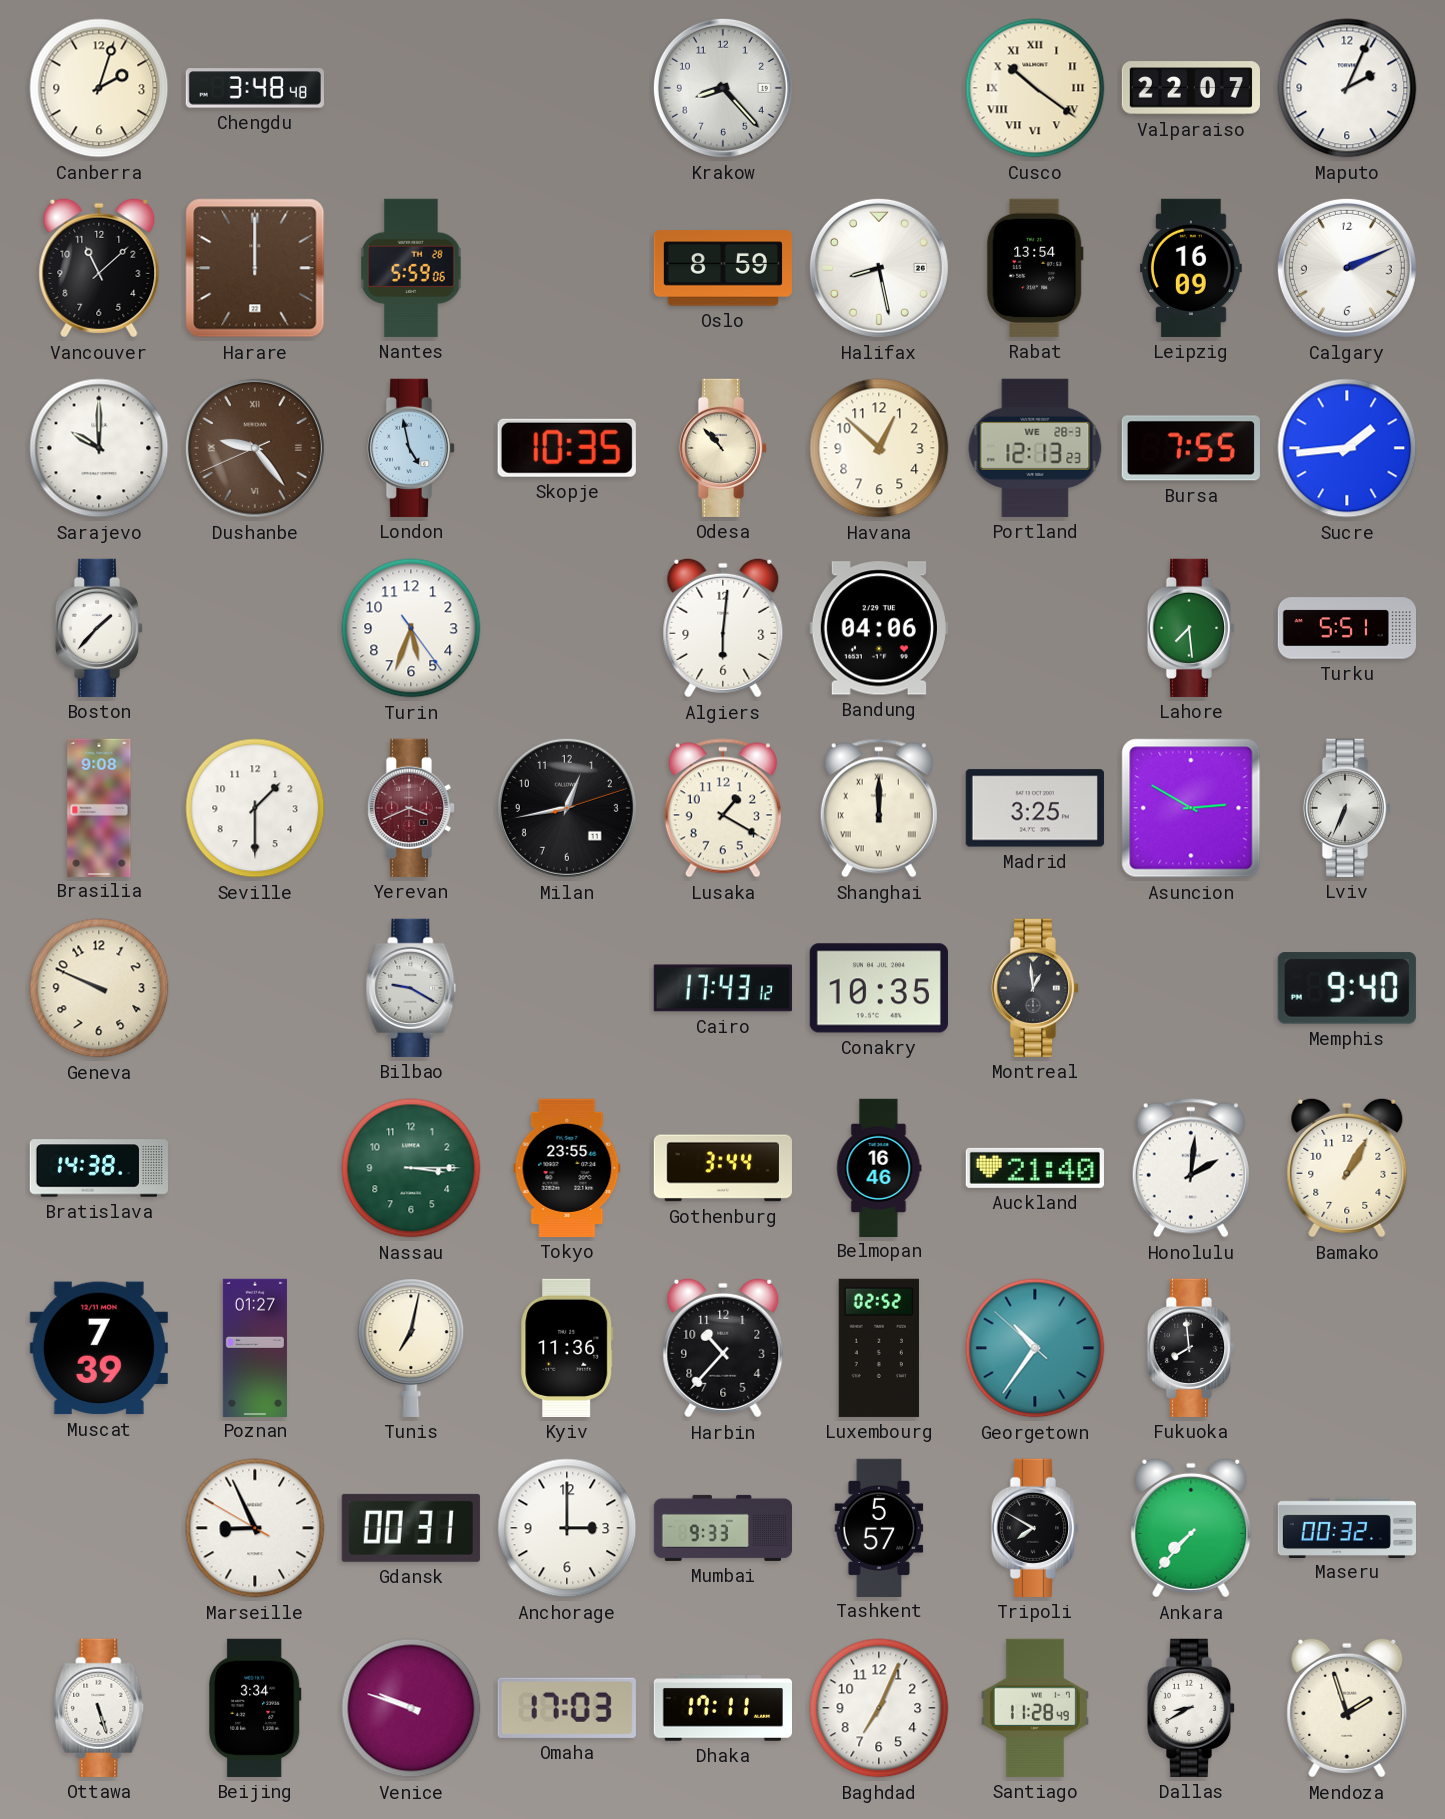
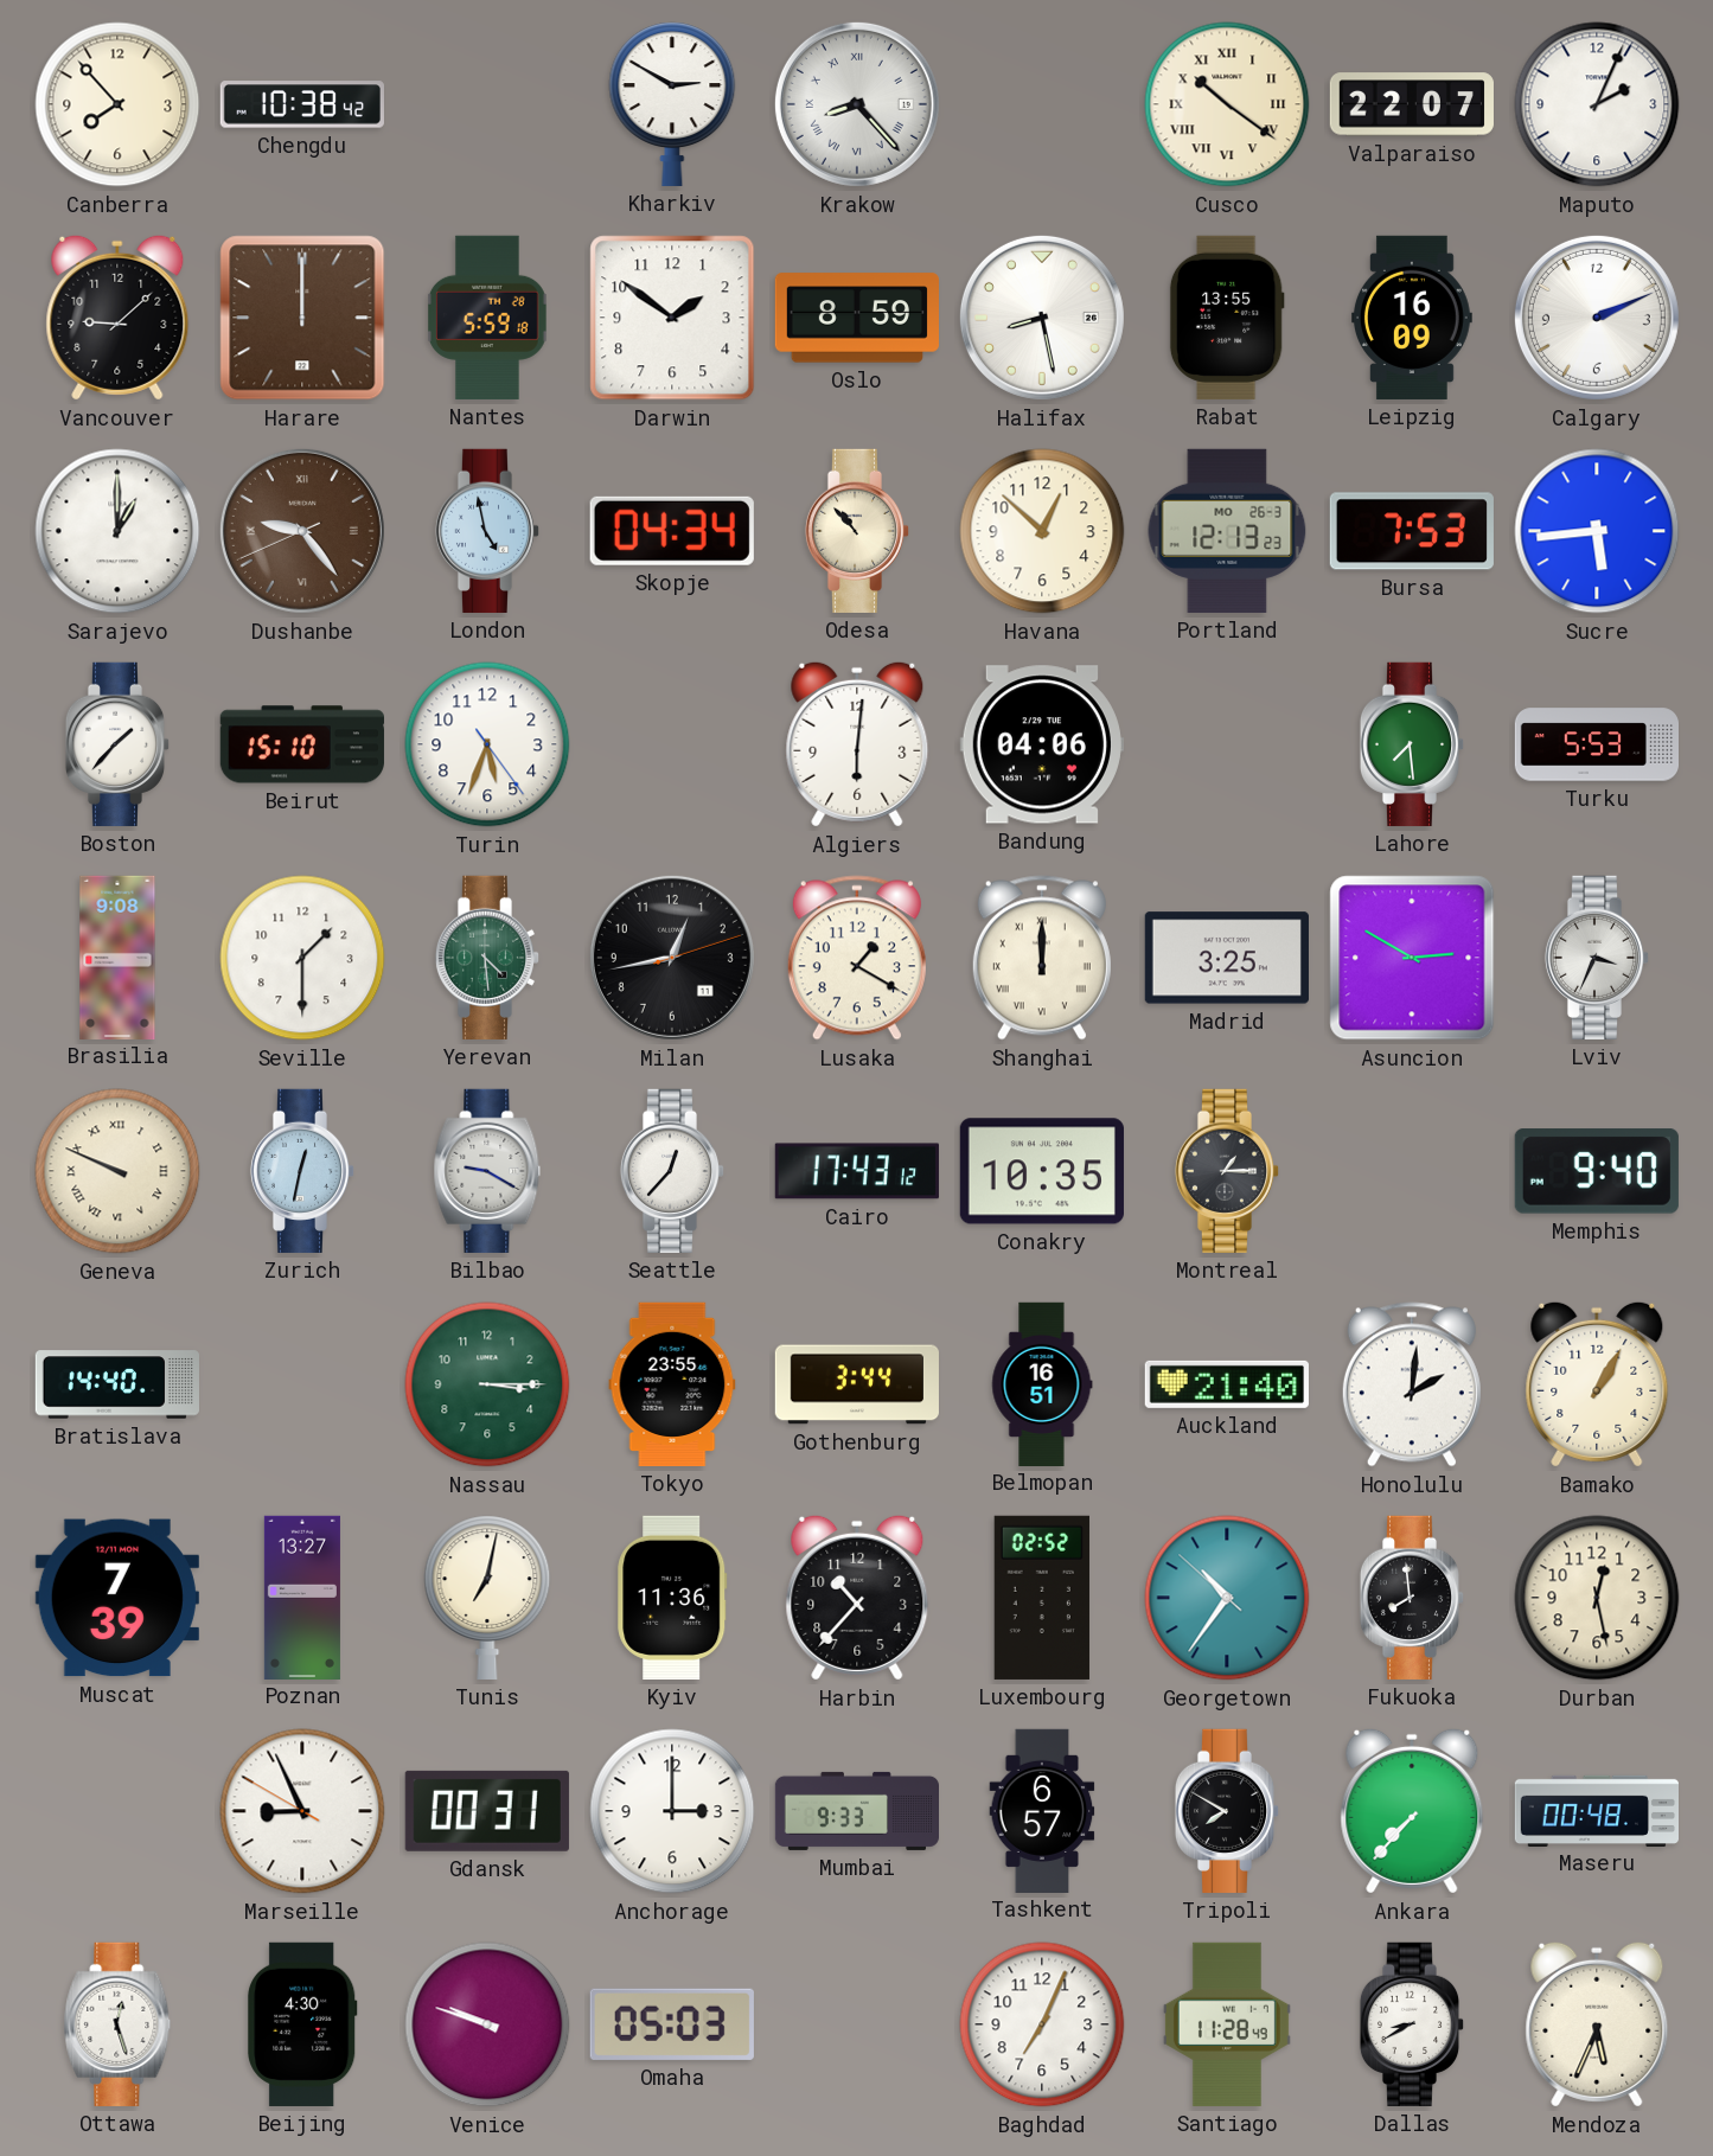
Canberra: 2:03 -> 7:53 (117, 104)
Chengdu: 3:48 -> 10:38 (302, 104)
Kharkiv: none -> 2:50 (672, 104)
Krakow numerals: Arabic -> Roman (857, 104)
Vancouver: 11:08 -> 9:08 (117, 318)
Nantes: 5:59:06 -> 5:59:18 (488, 318)
Darwin: none -> 1:51 (672, 318)
Rabat: 13:54 -> 13:55 (1227, 318)
Sarajevo: 10:00 -> 1:00 (117, 531)
Skopje: 10:35 -> 04:34 (672, 531)
Portland date: WE 28-3 -> MO 26-3 (1227, 531)
Bursa: 7:55 -> 7:53 (1412, 531)
Sucre: 1:44 -> 5:44 (1597, 531)
Beirut: none -> 15:10 (302, 744)
Turku: 5:51 -> 5:53 (1596, 744)
Yerevan: 3:41 -> 4:29 (487, 958)
Yerevan dial: burgundy -> green (487, 958)
Lviv: 6:34 -> 3:34 (1597, 958)
Geneva numerals: Arabic -> Roman (117, 1171)
Zurich: none -> 12:32 (302, 1171)
Seattle: none -> 12:37 (672, 1171)
Montreal: 12:59 -> 1:15 (1227, 1171)
Bratislava: 14:38 -> 14:40 (116, 1384)
Belmopan: 16:46 -> 16:51 (1042, 1383)
Poznan: 01:27 -> 13:27 (302, 1597)
Durban: none -> 12:28 (1597, 1598)
Tashkent: 5:57 -> 6:57 (1042, 1810)
Maseru: 00:32 -> 00:48 (1597, 1810)
Ottawa: 5:27 -> 12:27 (117, 2024)
Beijing: 3:34 -> 4:30 (302, 2024)
Omaha: 17:03 -> 05:03 (672, 2024)
Dhaka: 17:11 -> none (722, 1708)
Mendoza: 1:57 -> 5:34 (1597, 2024)
